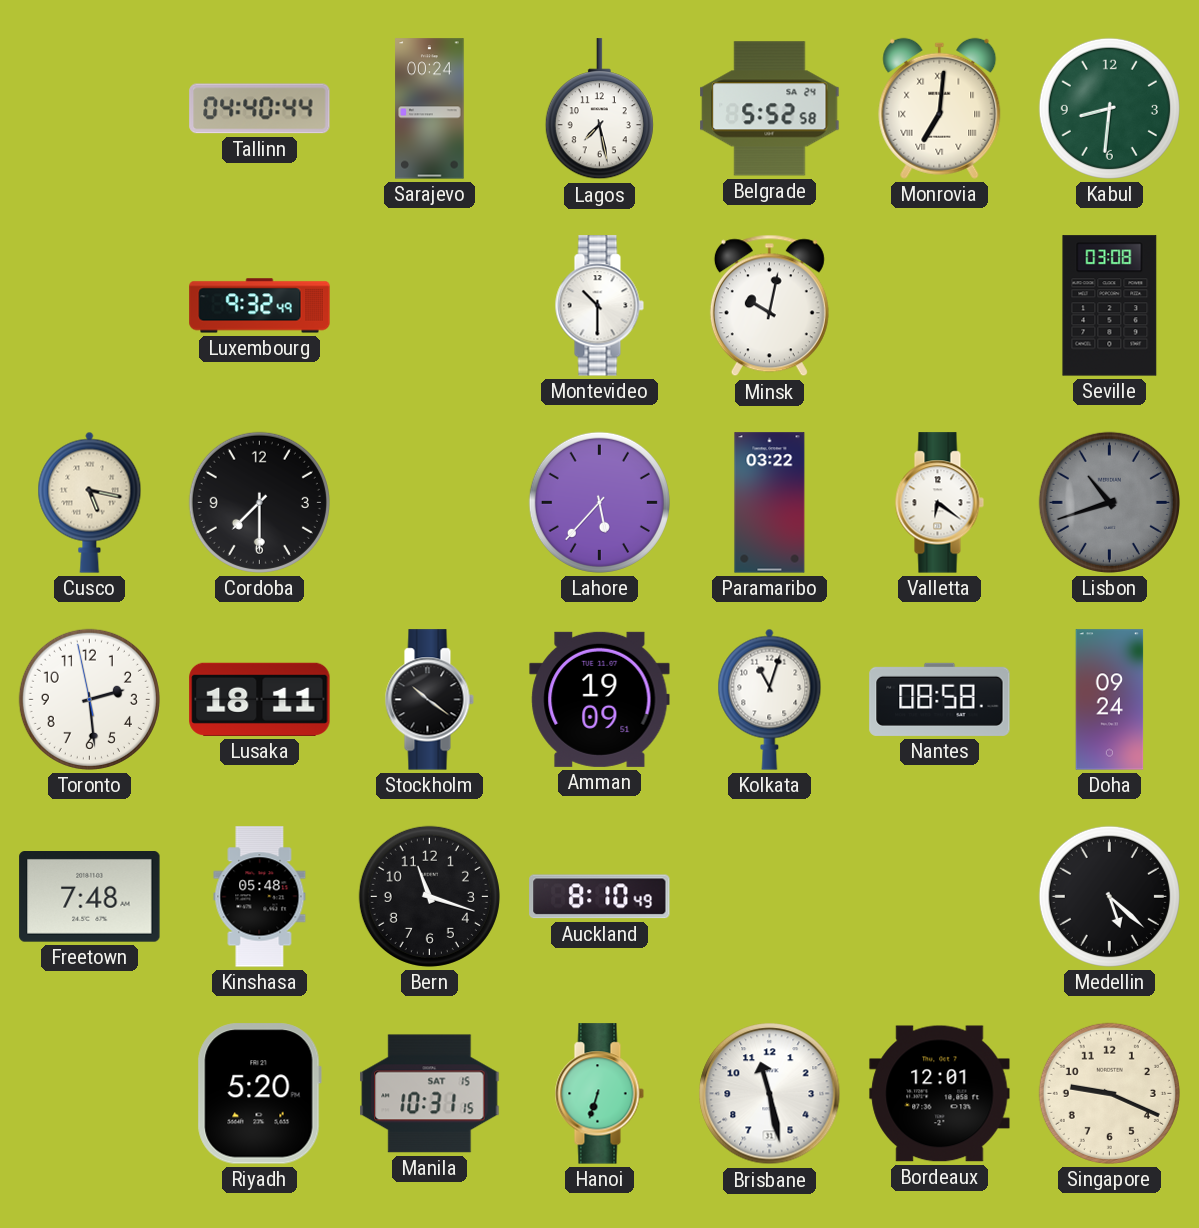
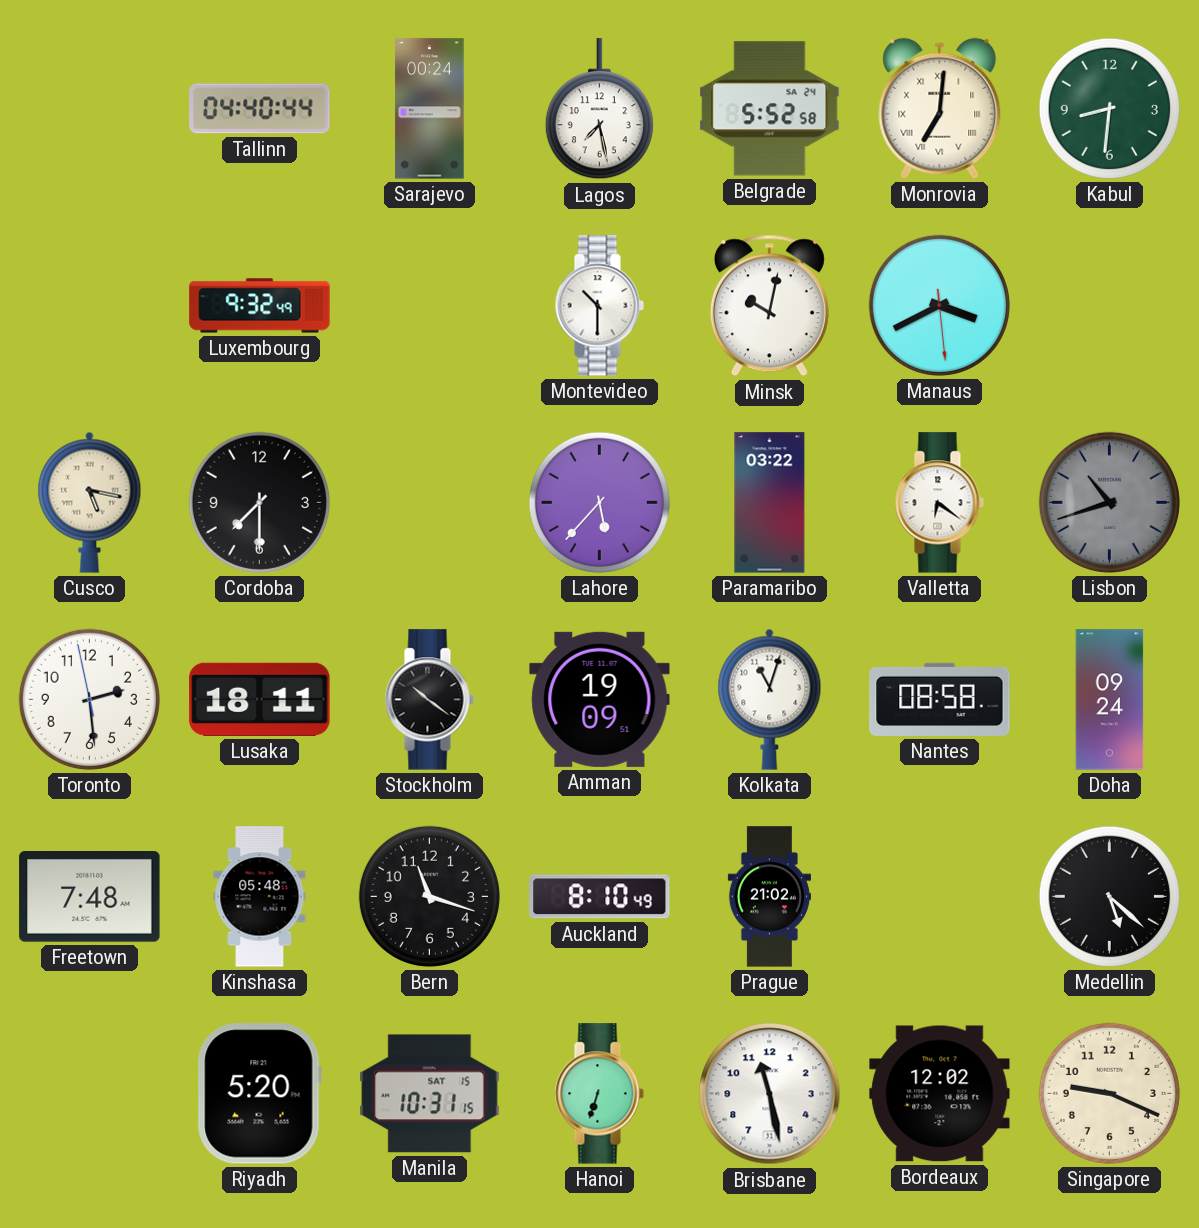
Manaus: none -> 3:40 (939, 305)
Seville: 03:08 -> none (1110, 306)
Prague: none -> 21:02 (769, 897)
Bordeaux: 12:01 -> 12:02 (940, 1094)
